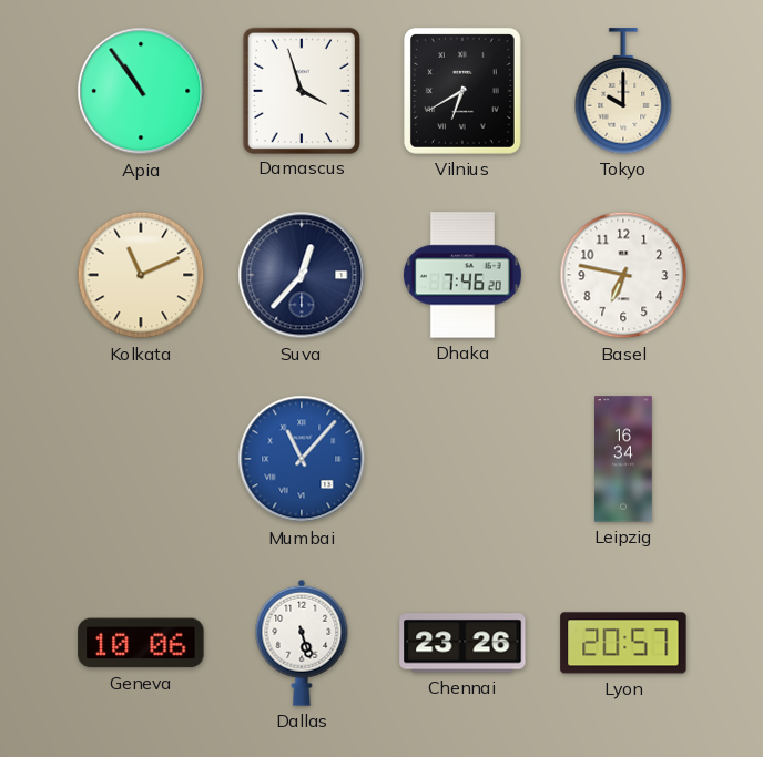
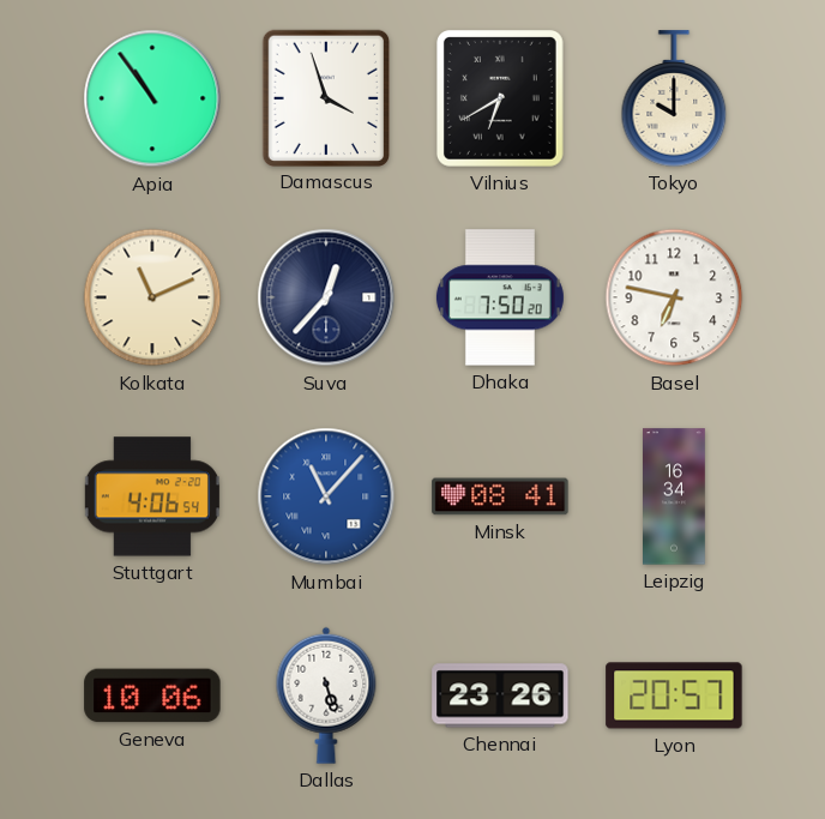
Dhaka: 7:46 -> 7:50 (500, 297)
Stuttgart: none -> 4:06 (152, 496)
Minsk: none -> 08:41 (500, 496)
